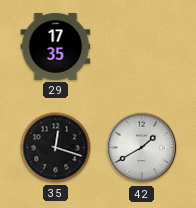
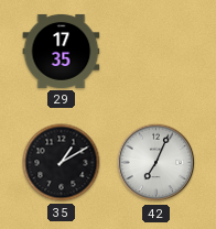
35: 12:18 -> 1:10 (62, 163)
42: 1:40 -> 7:04 (156, 163)
